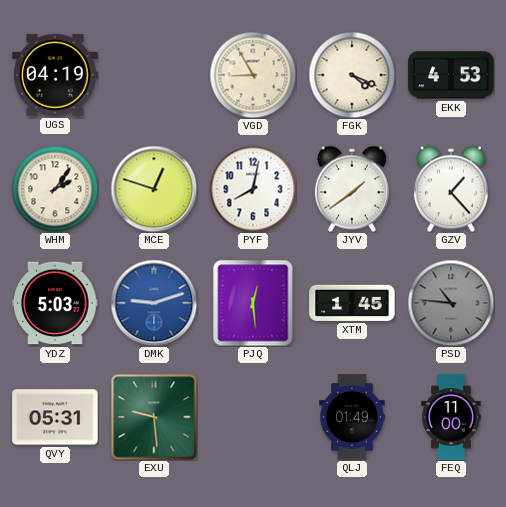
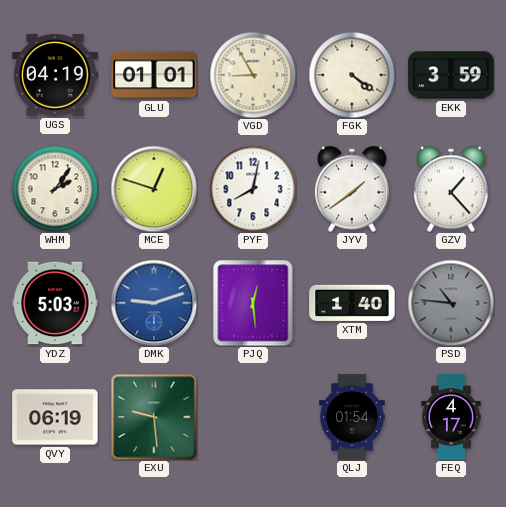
GLU: none -> 01:01 (154, 75)
FGK: 4:19 -> 4:21 (352, 75)
EKK: 4:53 -> 3:59 (451, 75)
XTM: 1:45 -> 1:40 (352, 303)
QVY: 05:31 -> 06:19 (55, 417)
QLJ: 01:49 -> 01:54 (352, 417)
FEQ: 11:00 -> 4:17 (451, 417)
